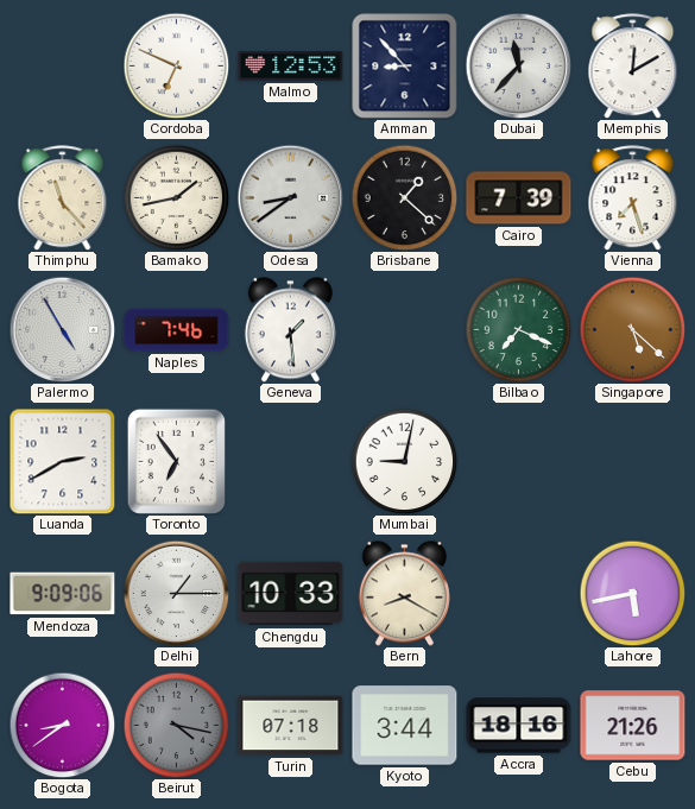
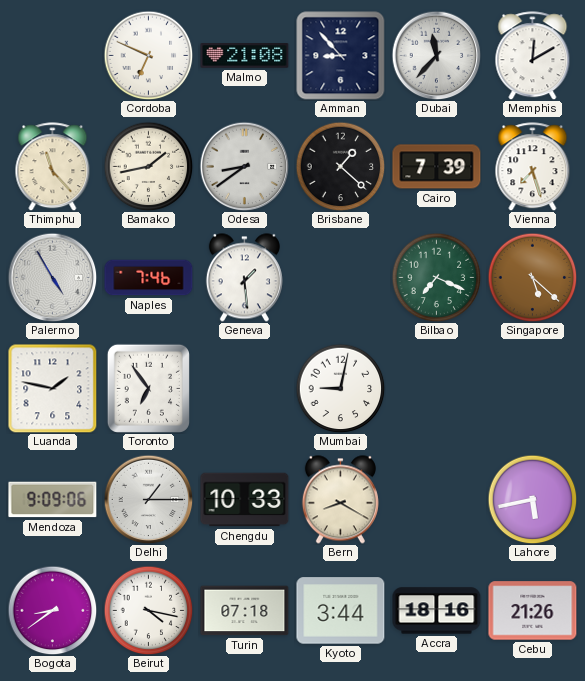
Malmo: 12:53 -> 21:08 (245, 56)
Luanda: 2:40 -> 1:47 (52, 388)
Beirut dial: grey -> white (148, 610)
